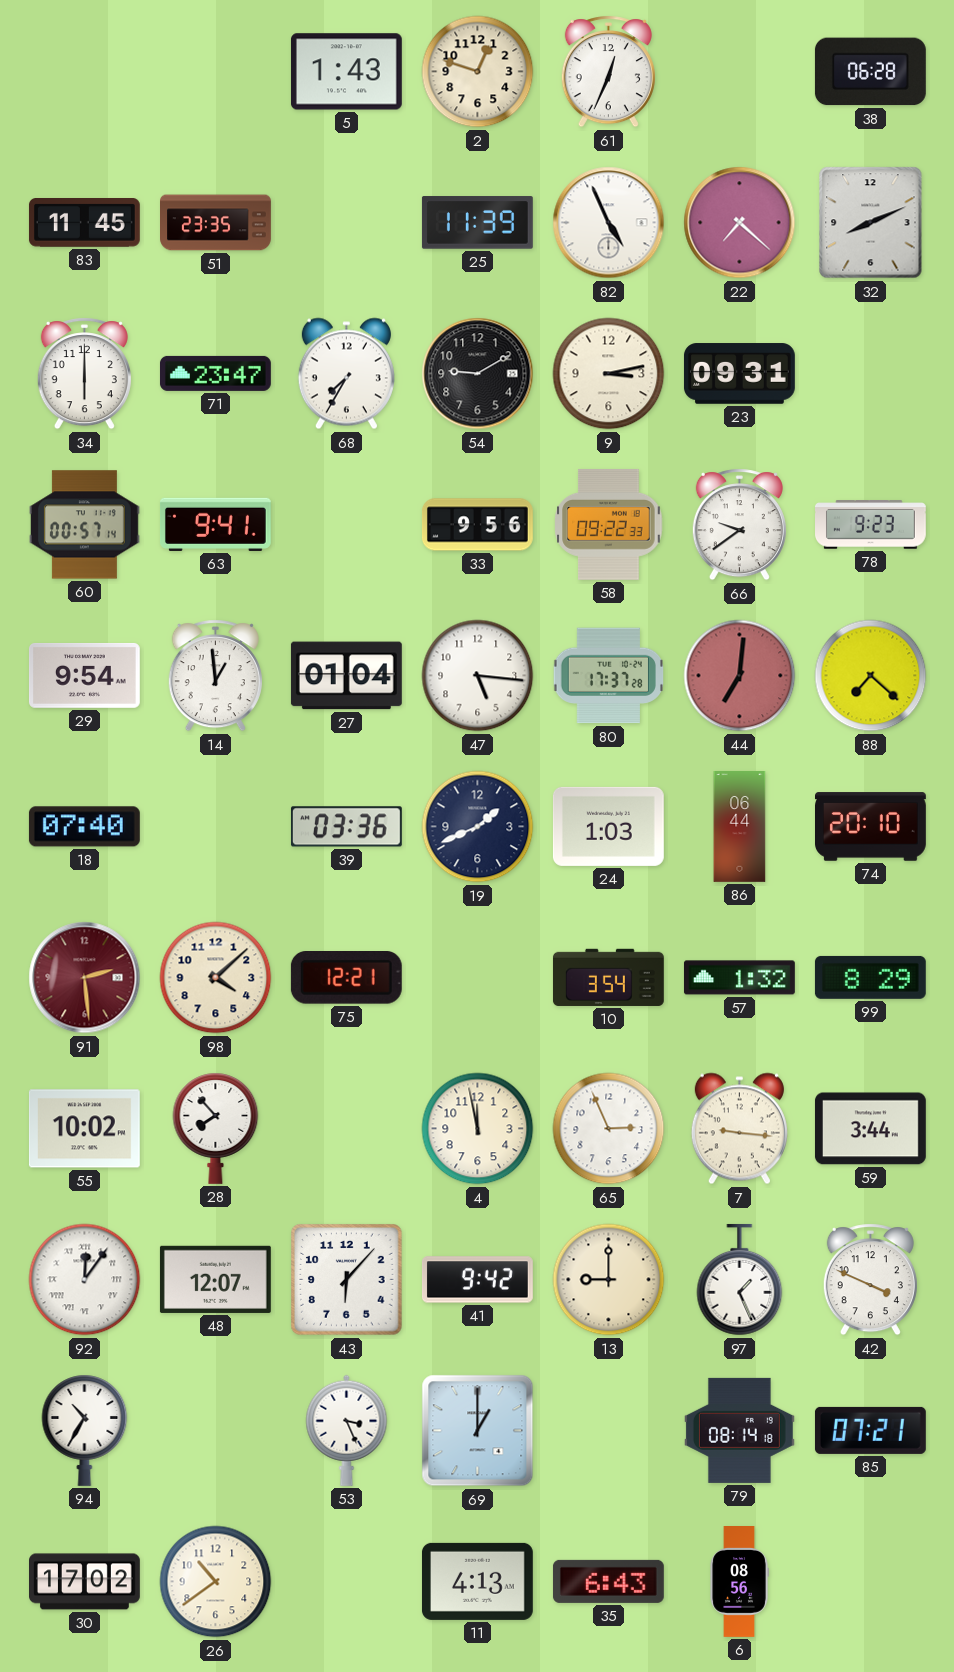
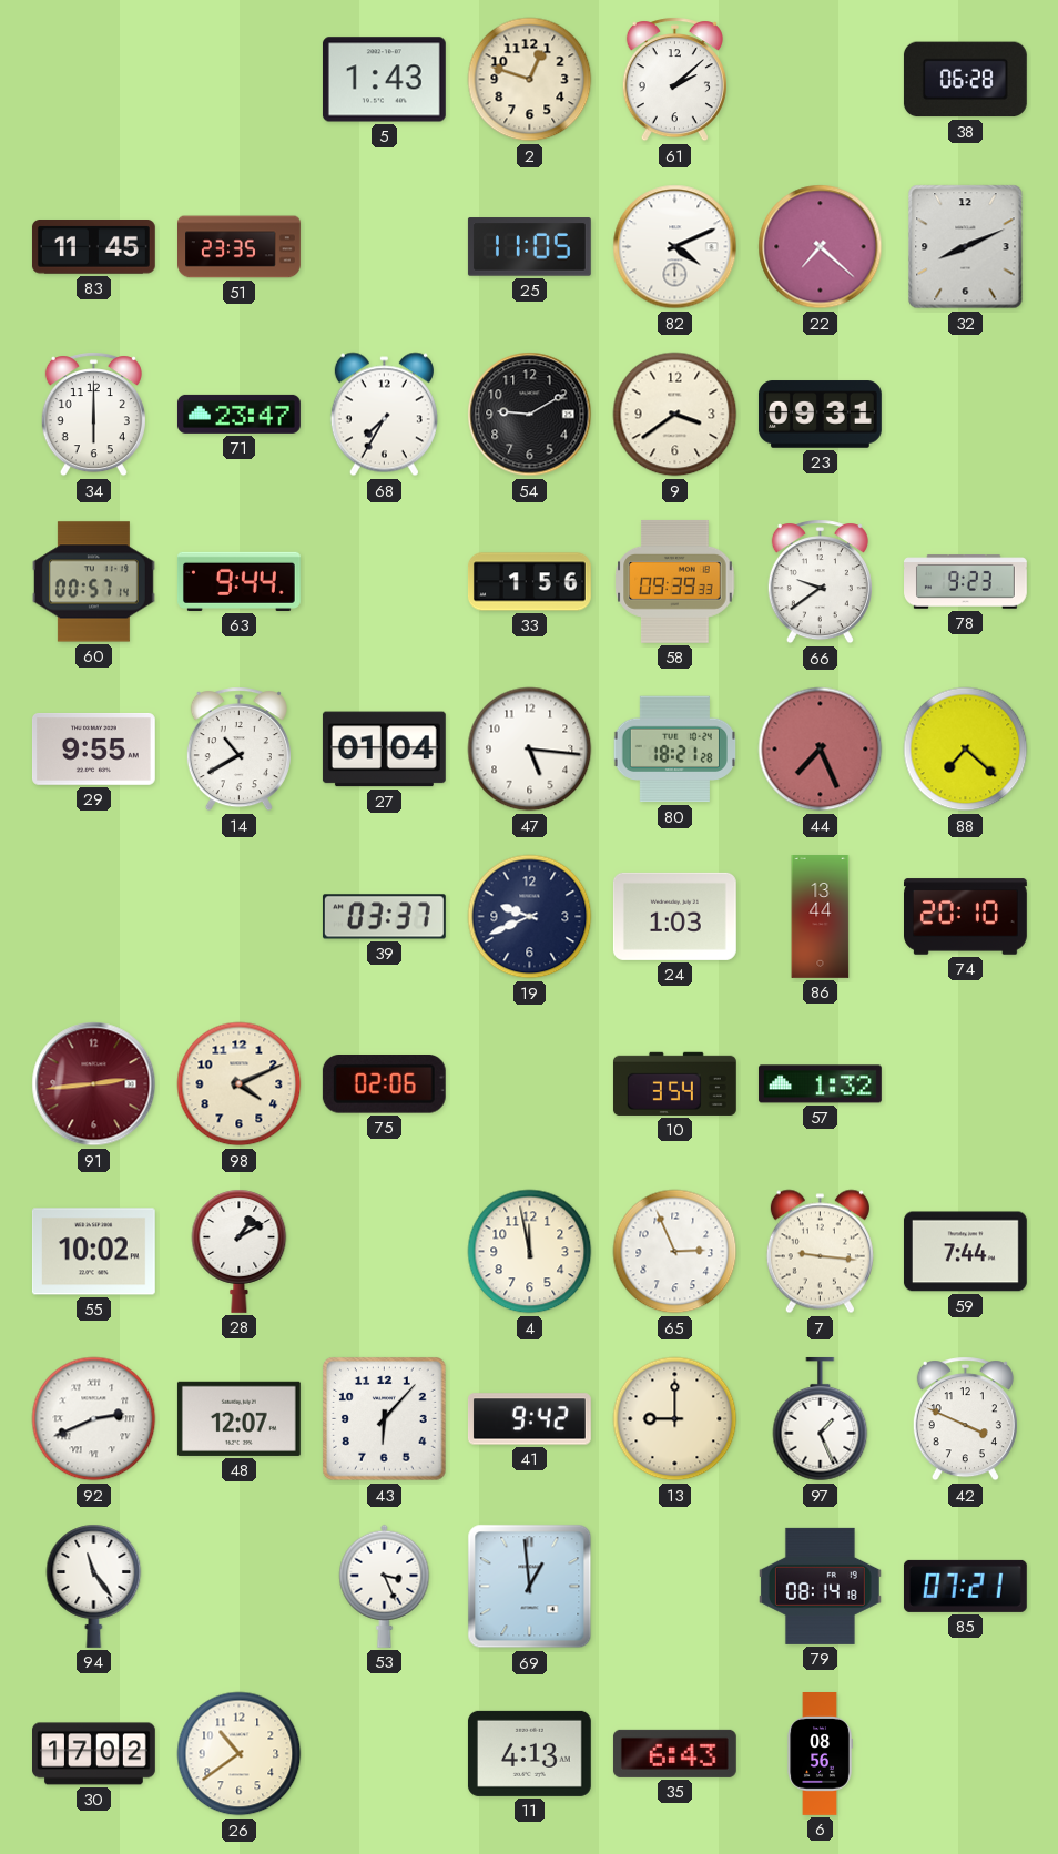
61: 12:34 -> 2:08 (674, 80)
25: 11:39 -> 11:05 (529, 247)
82: 4:56 -> 4:11 (675, 247)
9: 3:13 -> 3:39 (675, 415)
63: 9:41 -> 9:44 (238, 581)
33: 9:56 -> 1:56 (529, 582)
58: 09:22 -> 09:39 (675, 581)
29: 9:54 -> 9:55 (93, 748)
14: 12:59 -> 10:40 (238, 750)
80: 17:37 -> 18:21 (674, 750)
44: 7:01 -> 7:26 (821, 750)
18: 07:40 -> none (84, 827)
39: 03:36 -> 03:37 (384, 917)
19: 1:41 -> 9:41 (530, 917)
86: 06:44 -> 13:44 (821, 917)
91: 2:29 -> 2:44 (94, 1084)
98: 4:08 -> 4:11 (240, 1084)
75: 12:21 -> 02:06 (384, 1084)
99: 8:29 -> none (870, 977)
28: 7:53 -> 1:10 (240, 1251)
59: 3:44 -> 7:44 (965, 1252)
92: 12:06 -> 2:41 (94, 1419)
94: 10:35 -> 11:24 (94, 1586)
69: 1:00 -> 12:59 (530, 1587)
